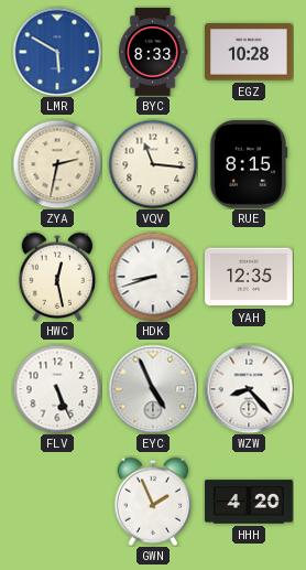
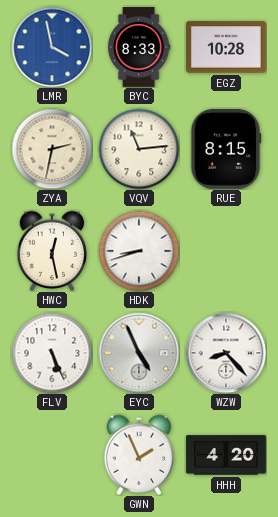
LMR: 5:50 -> 3:58 (52, 47)
VQV: 11:16 -> 11:14 (139, 149)
YAH: 12:35 -> none (249, 277)
